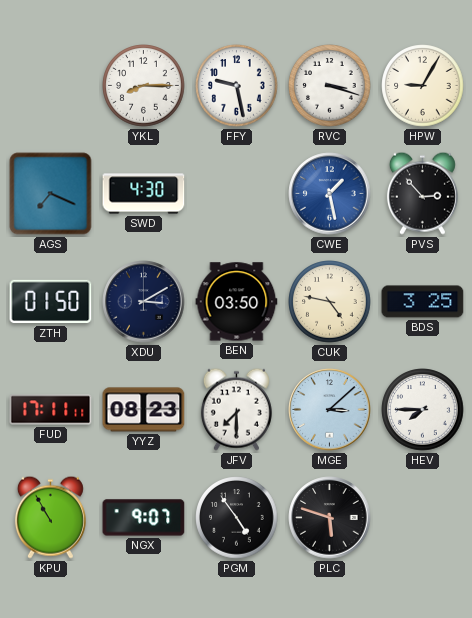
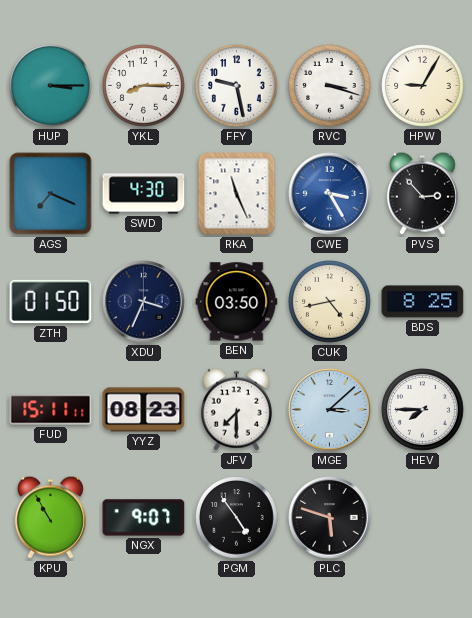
HUP: none -> 3:15 (51, 86)
RKA: none -> 11:26 (237, 194)
CWE: 1:28 -> 3:25 (330, 194)
XDU: 3:10 -> 3:34 (144, 302)
CUK: 4:47 -> 4:43 (330, 302)
BDS: 3:25 -> 8:25 (423, 302)
FUD: 17:11 -> 15:11 (51, 410)
